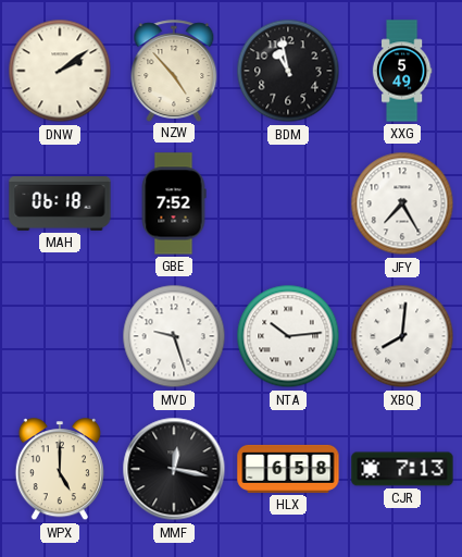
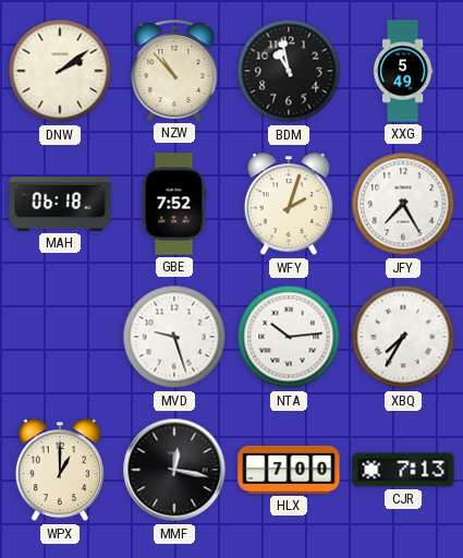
NZW: 4:53 -> 10:53 (174, 71)
WFY: none -> 2:03 (289, 205)
XBQ: 8:01 -> 7:35 (403, 337)
WPX: 5:00 -> 1:00 (60, 471)
HLX: 6:58 -> 7:00 (289, 470)
